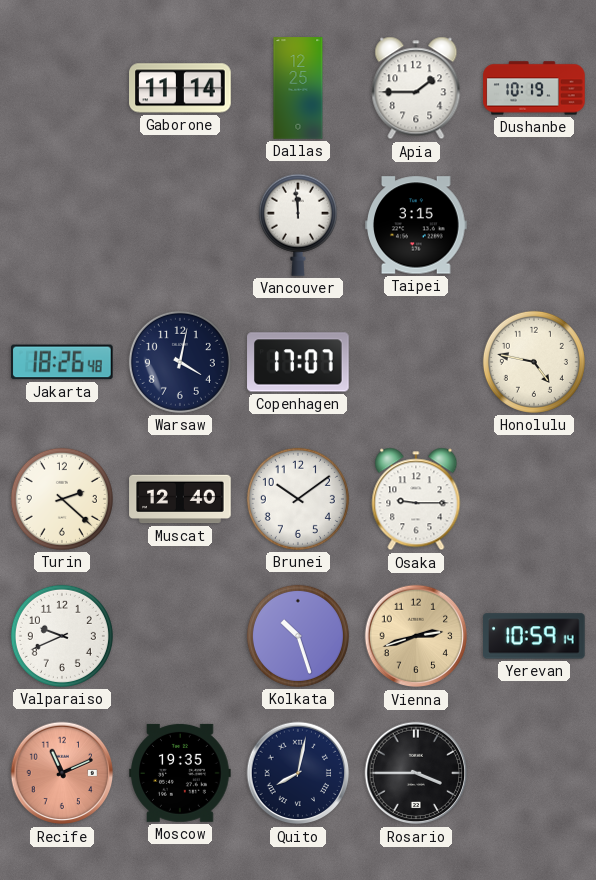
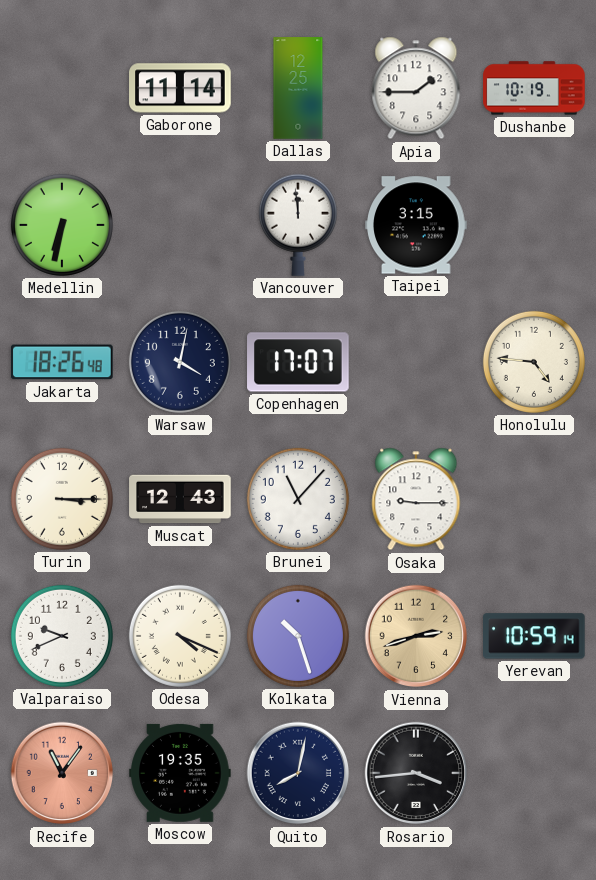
Medellin: none -> 6:32 (62, 225)
Honolulu: 4:47 -> 4:46 (534, 362)
Turin: 2:22 -> 3:15 (62, 499)
Muscat: 12:40 -> 12:43 (180, 499)
Brunei: 10:09 -> 11:07 (298, 499)
Odesa: none -> 4:19 (180, 636)
Recife: 11:11 -> 11:06 (62, 773)
Rosario: 3:45 -> 3:44 (416, 773)
